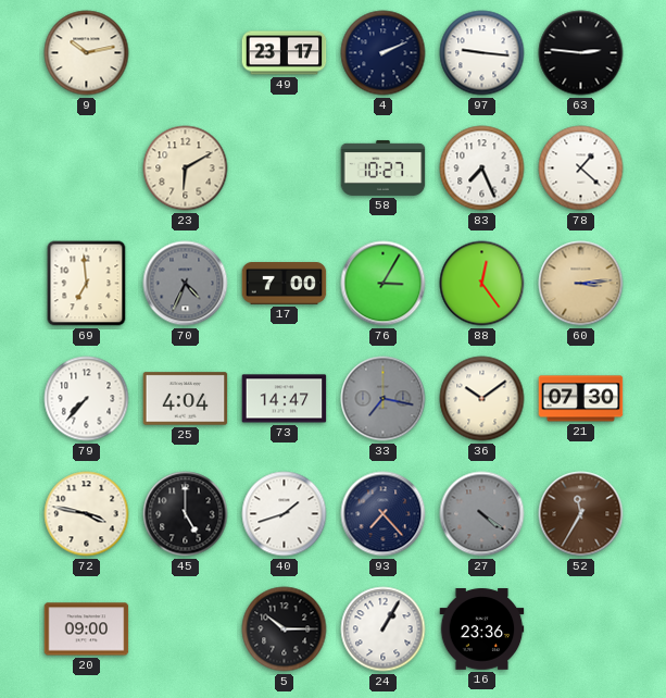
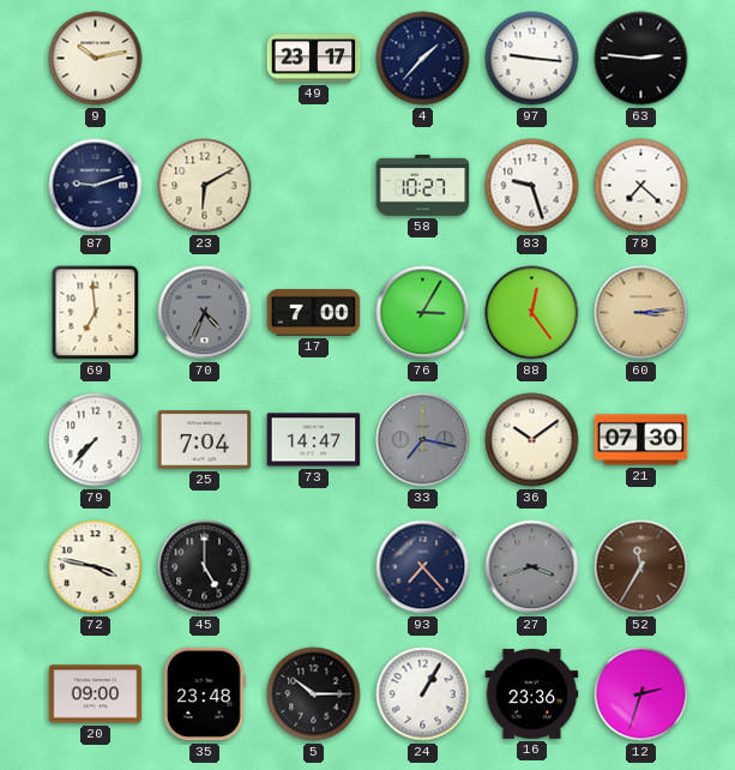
4: 2:11 -> 1:37 (423, 59)
87: none -> 9:12 (96, 186)
83: 7:26 -> 9:27 (532, 186)
78: 1:22 -> 7:22 (641, 186)
25: 4:04 -> 7:04 (205, 440)
40: 1:42 -> none (285, 514)
27: 4:21 -> 3:42 (532, 567)
35: none -> 23:48 (205, 694)
12: none -> 2:33 (641, 694)
